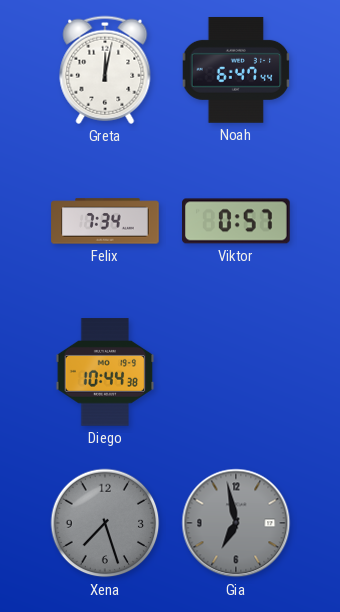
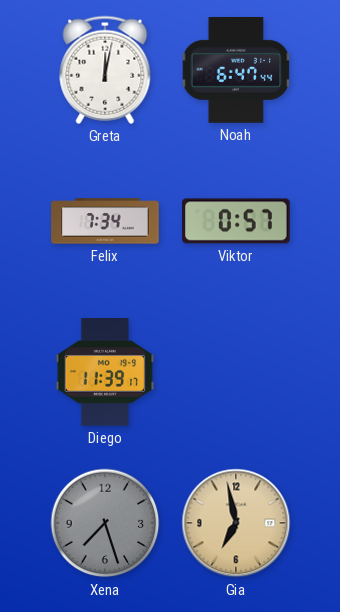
Diego: 10:44 -> 11:39 (105, 372)
Gia dial: grey -> champagne (236, 523)
